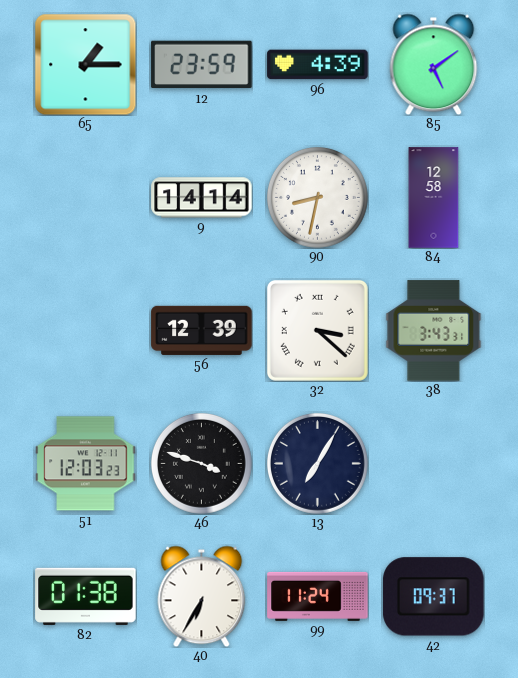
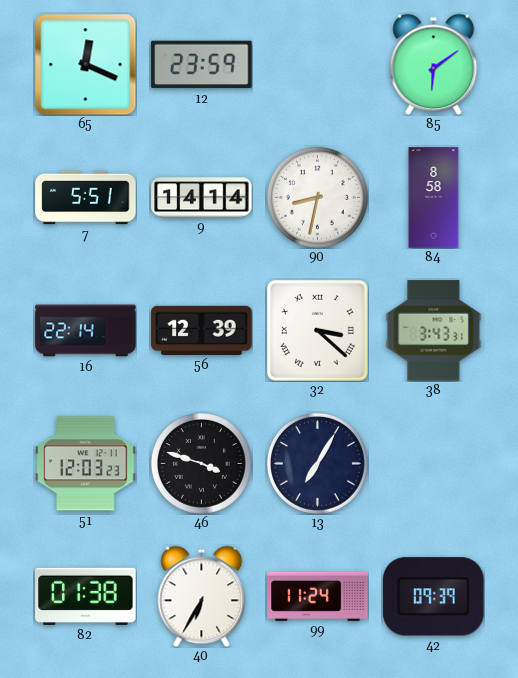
65: 1:15 -> 12:19 (85, 64)
96: 4:39 -> none (318, 65)
85: 5:09 -> 6:09 (434, 64)
7: none -> 5:51 (86, 198)
84: 12:58 -> 8:58 (434, 198)
16: none -> 22:14 (86, 331)
42: 09:37 -> 09:39 (434, 597)
